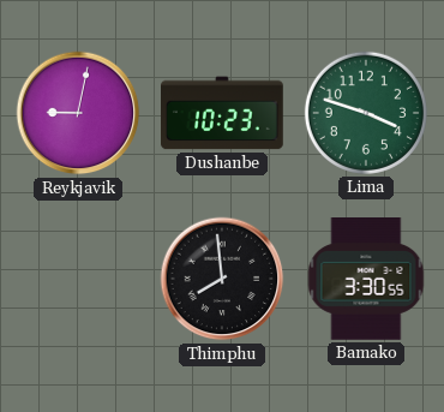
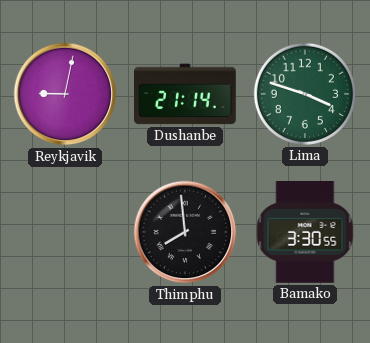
Dushanbe: 10:23 -> 21:14 (186, 94)
